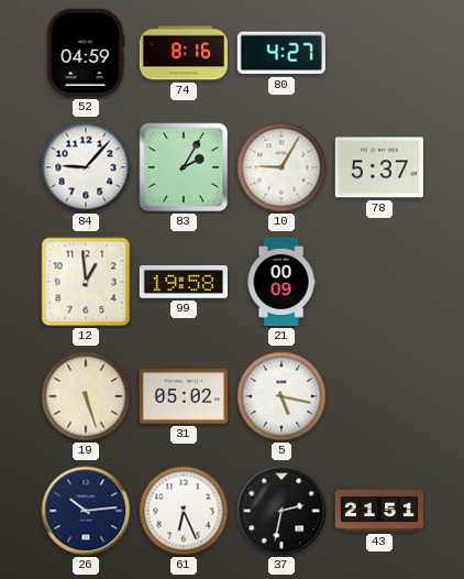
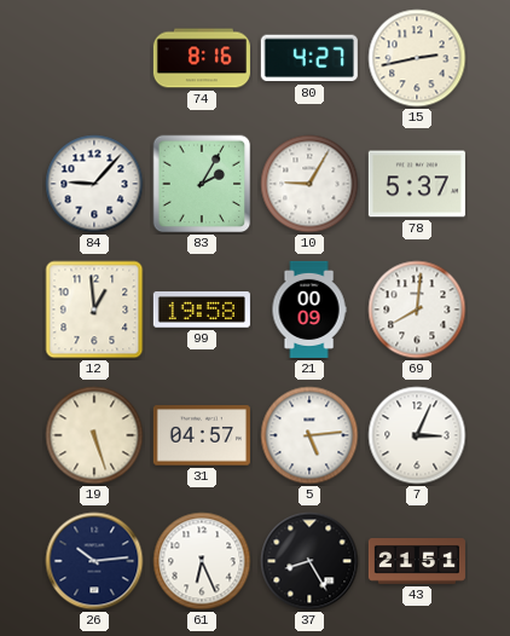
52: 04:59 -> none (86, 53)
15: none -> 2:43 (417, 58)
69: none -> 8:01 (417, 310)
31: 05:02 -> 04:57 (202, 435)
5: 5:17 -> 5:14 (309, 435)
7: none -> 3:04 (417, 435)
37: 2:32 -> 8:25 (309, 561)
